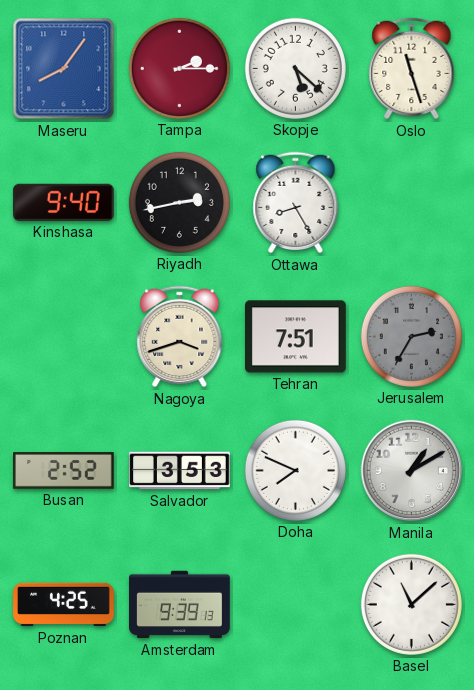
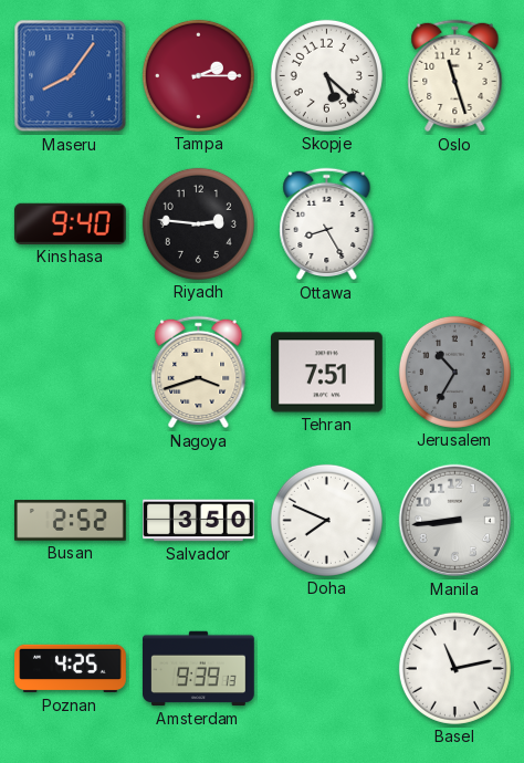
Riyadh: 2:43 -> 2:46 (198, 223)
Jerusalem: 2:35 -> 10:35 (454, 372)
Salvador: 3:53 -> 3:50 (199, 521)
Manila: 1:10 -> 8:44 (455, 521)
Basel: 11:08 -> 11:13 (454, 668)
